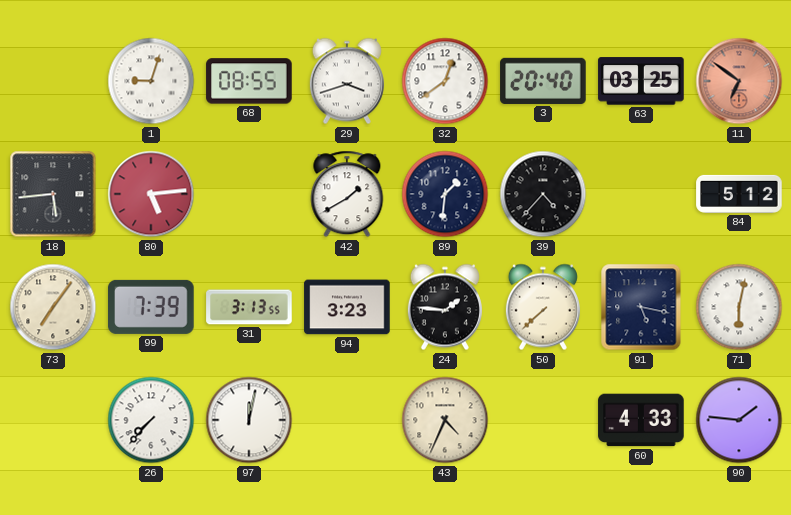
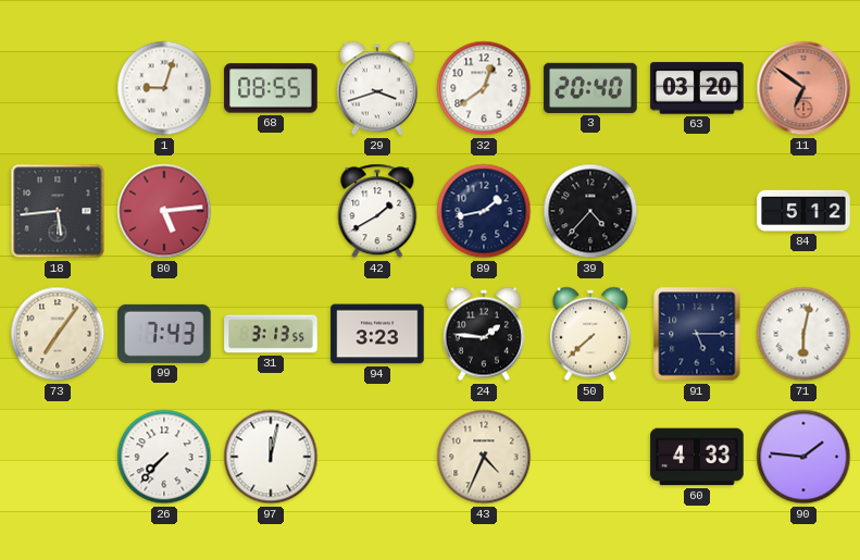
63: 03:25 -> 03:20 (697, 88)
89: 1:31 -> 1:43 (484, 211)
99: 7:39 -> 7:43 (164, 334)
91: 5:17 -> 5:15 (697, 334)
